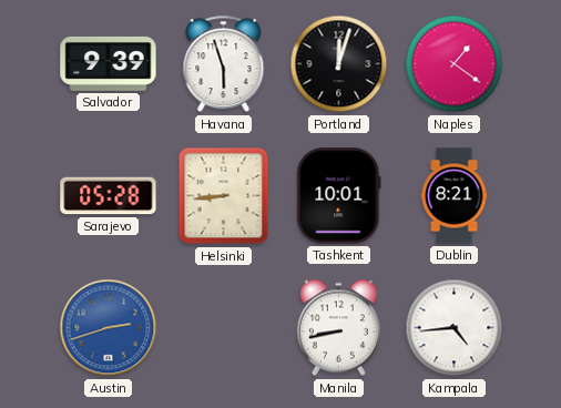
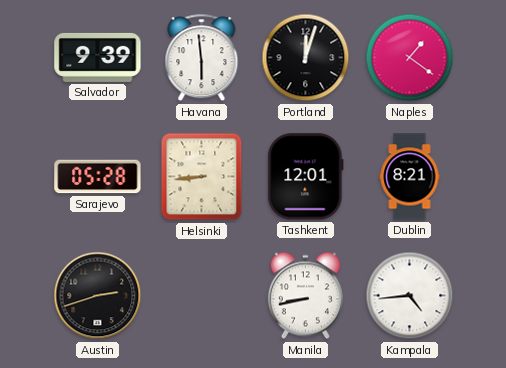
Havana: 5:57 -> 5:59 (202, 58)
Tashkent: 10:01 -> 12:01 (306, 177)
Austin dial: blue -> black (98, 296)
